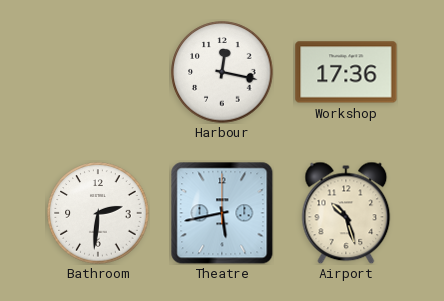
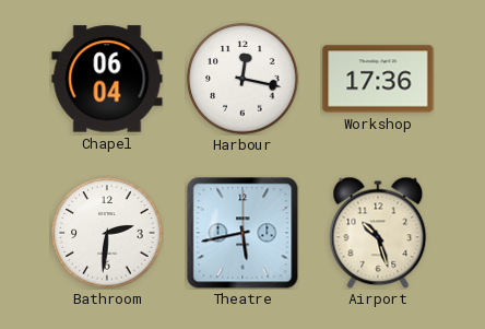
Chapel: none -> 06:04 (107, 79)
